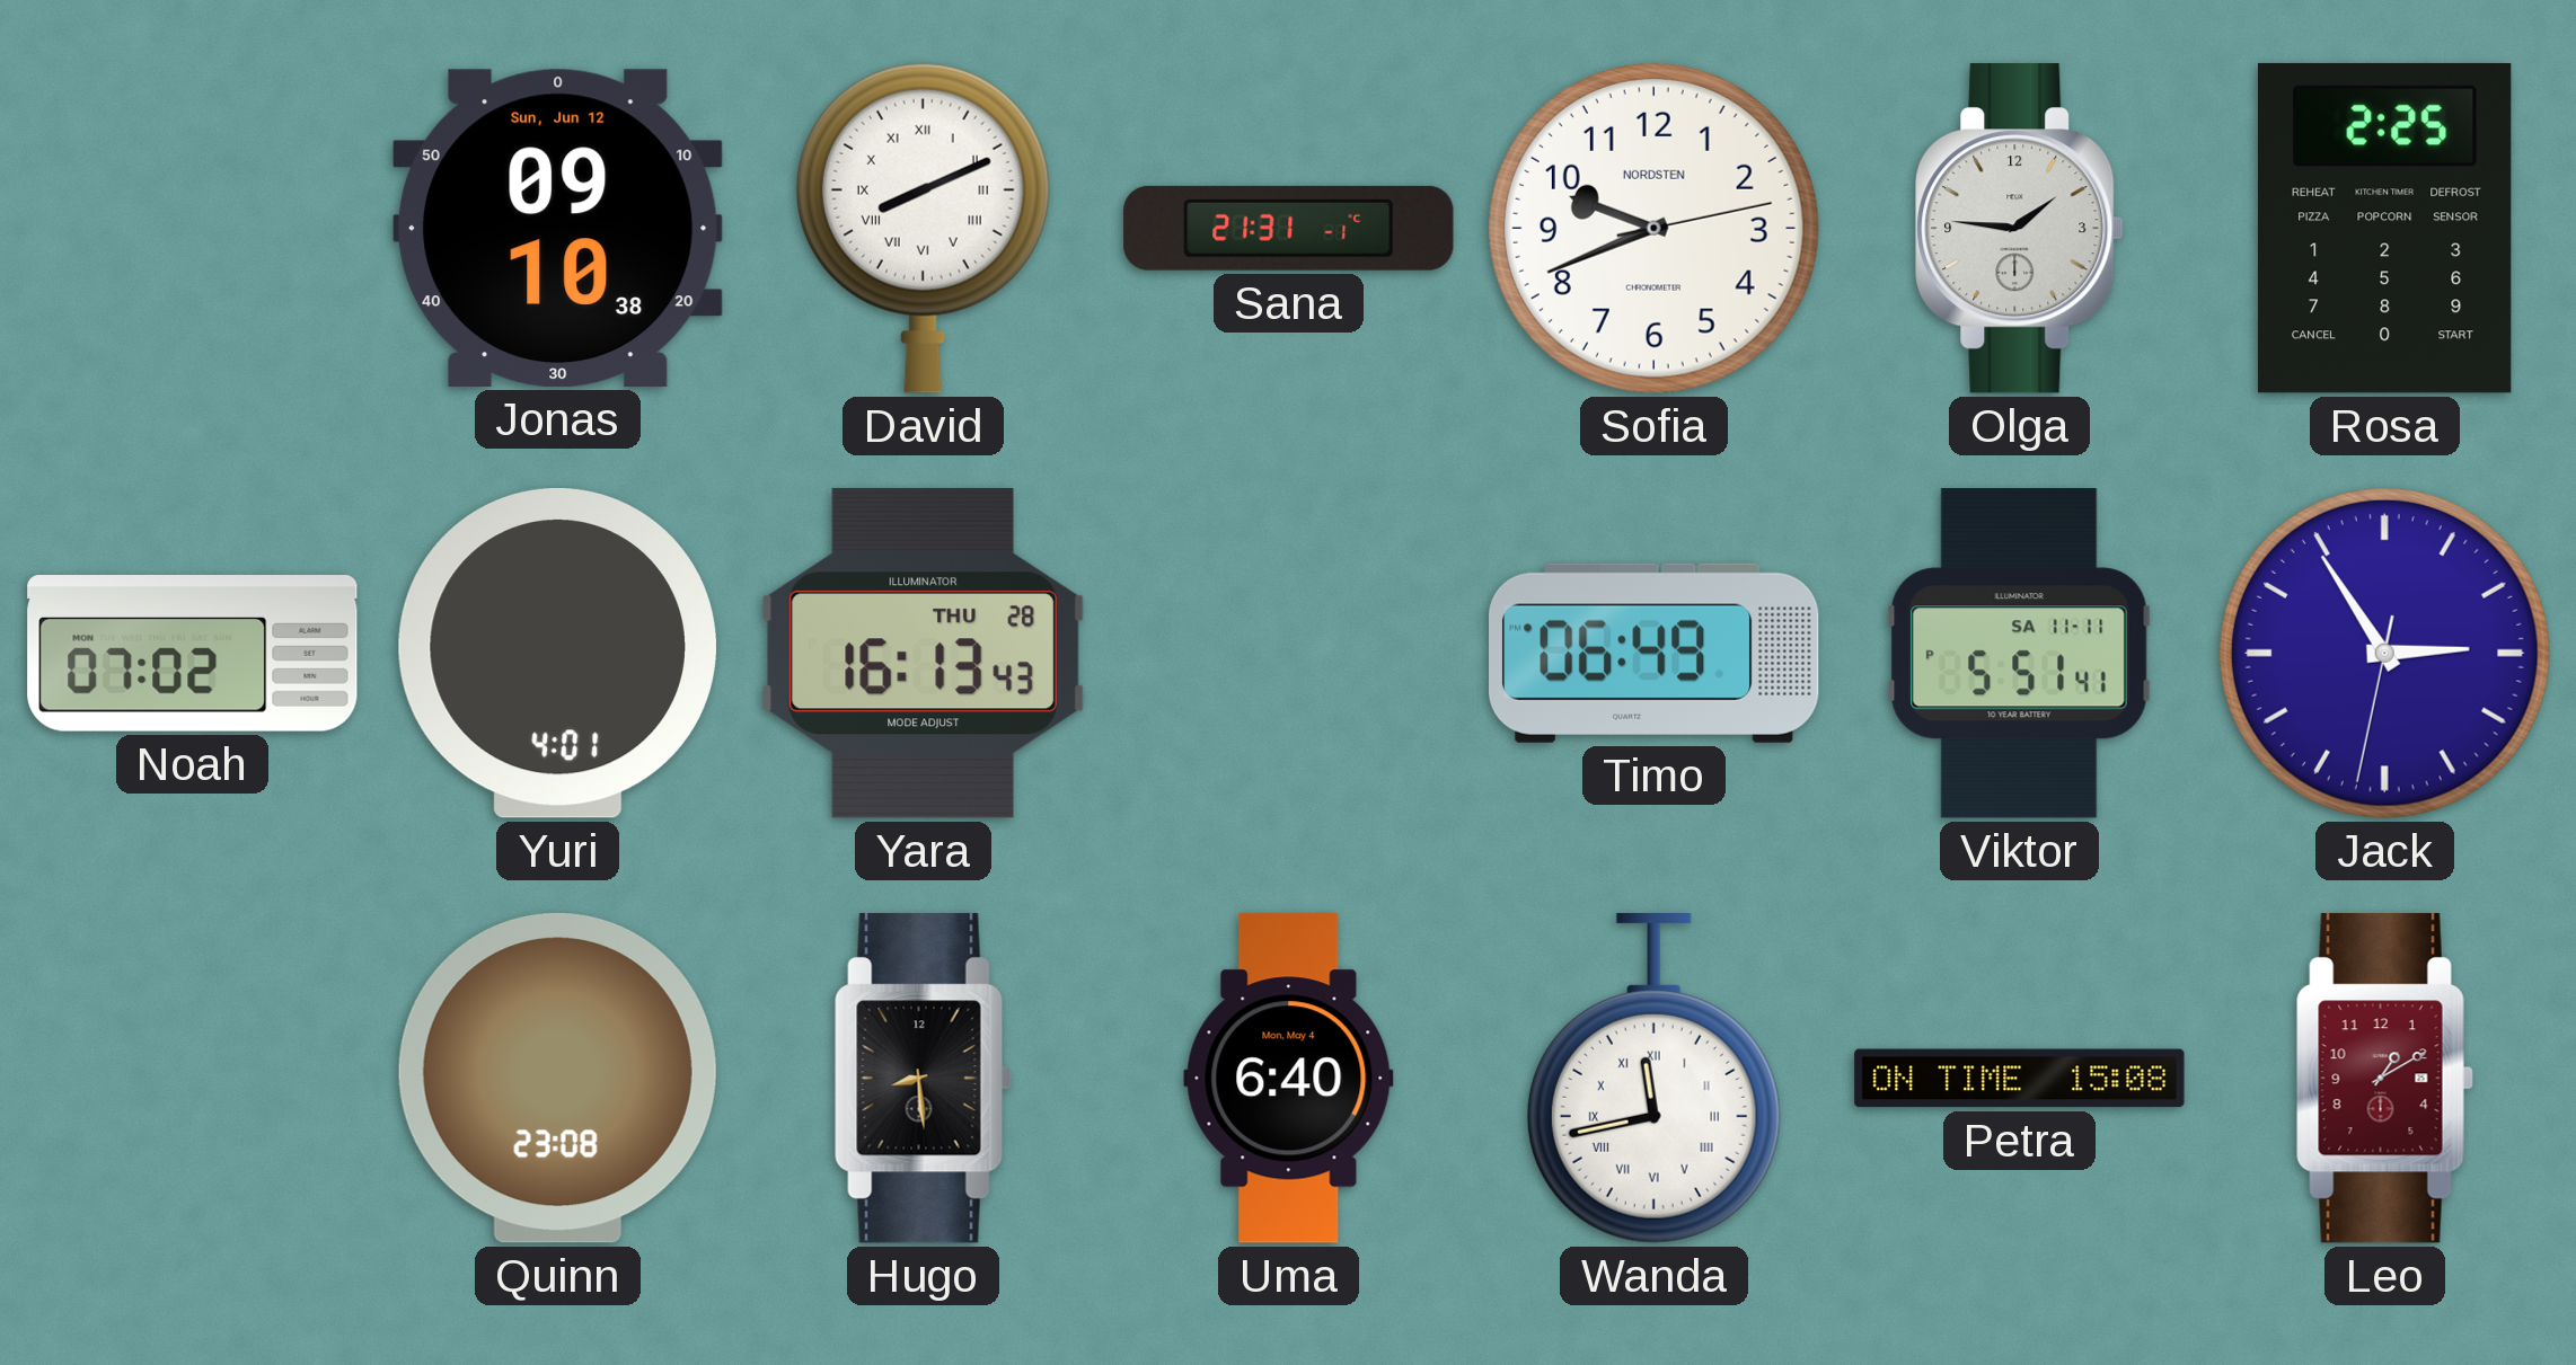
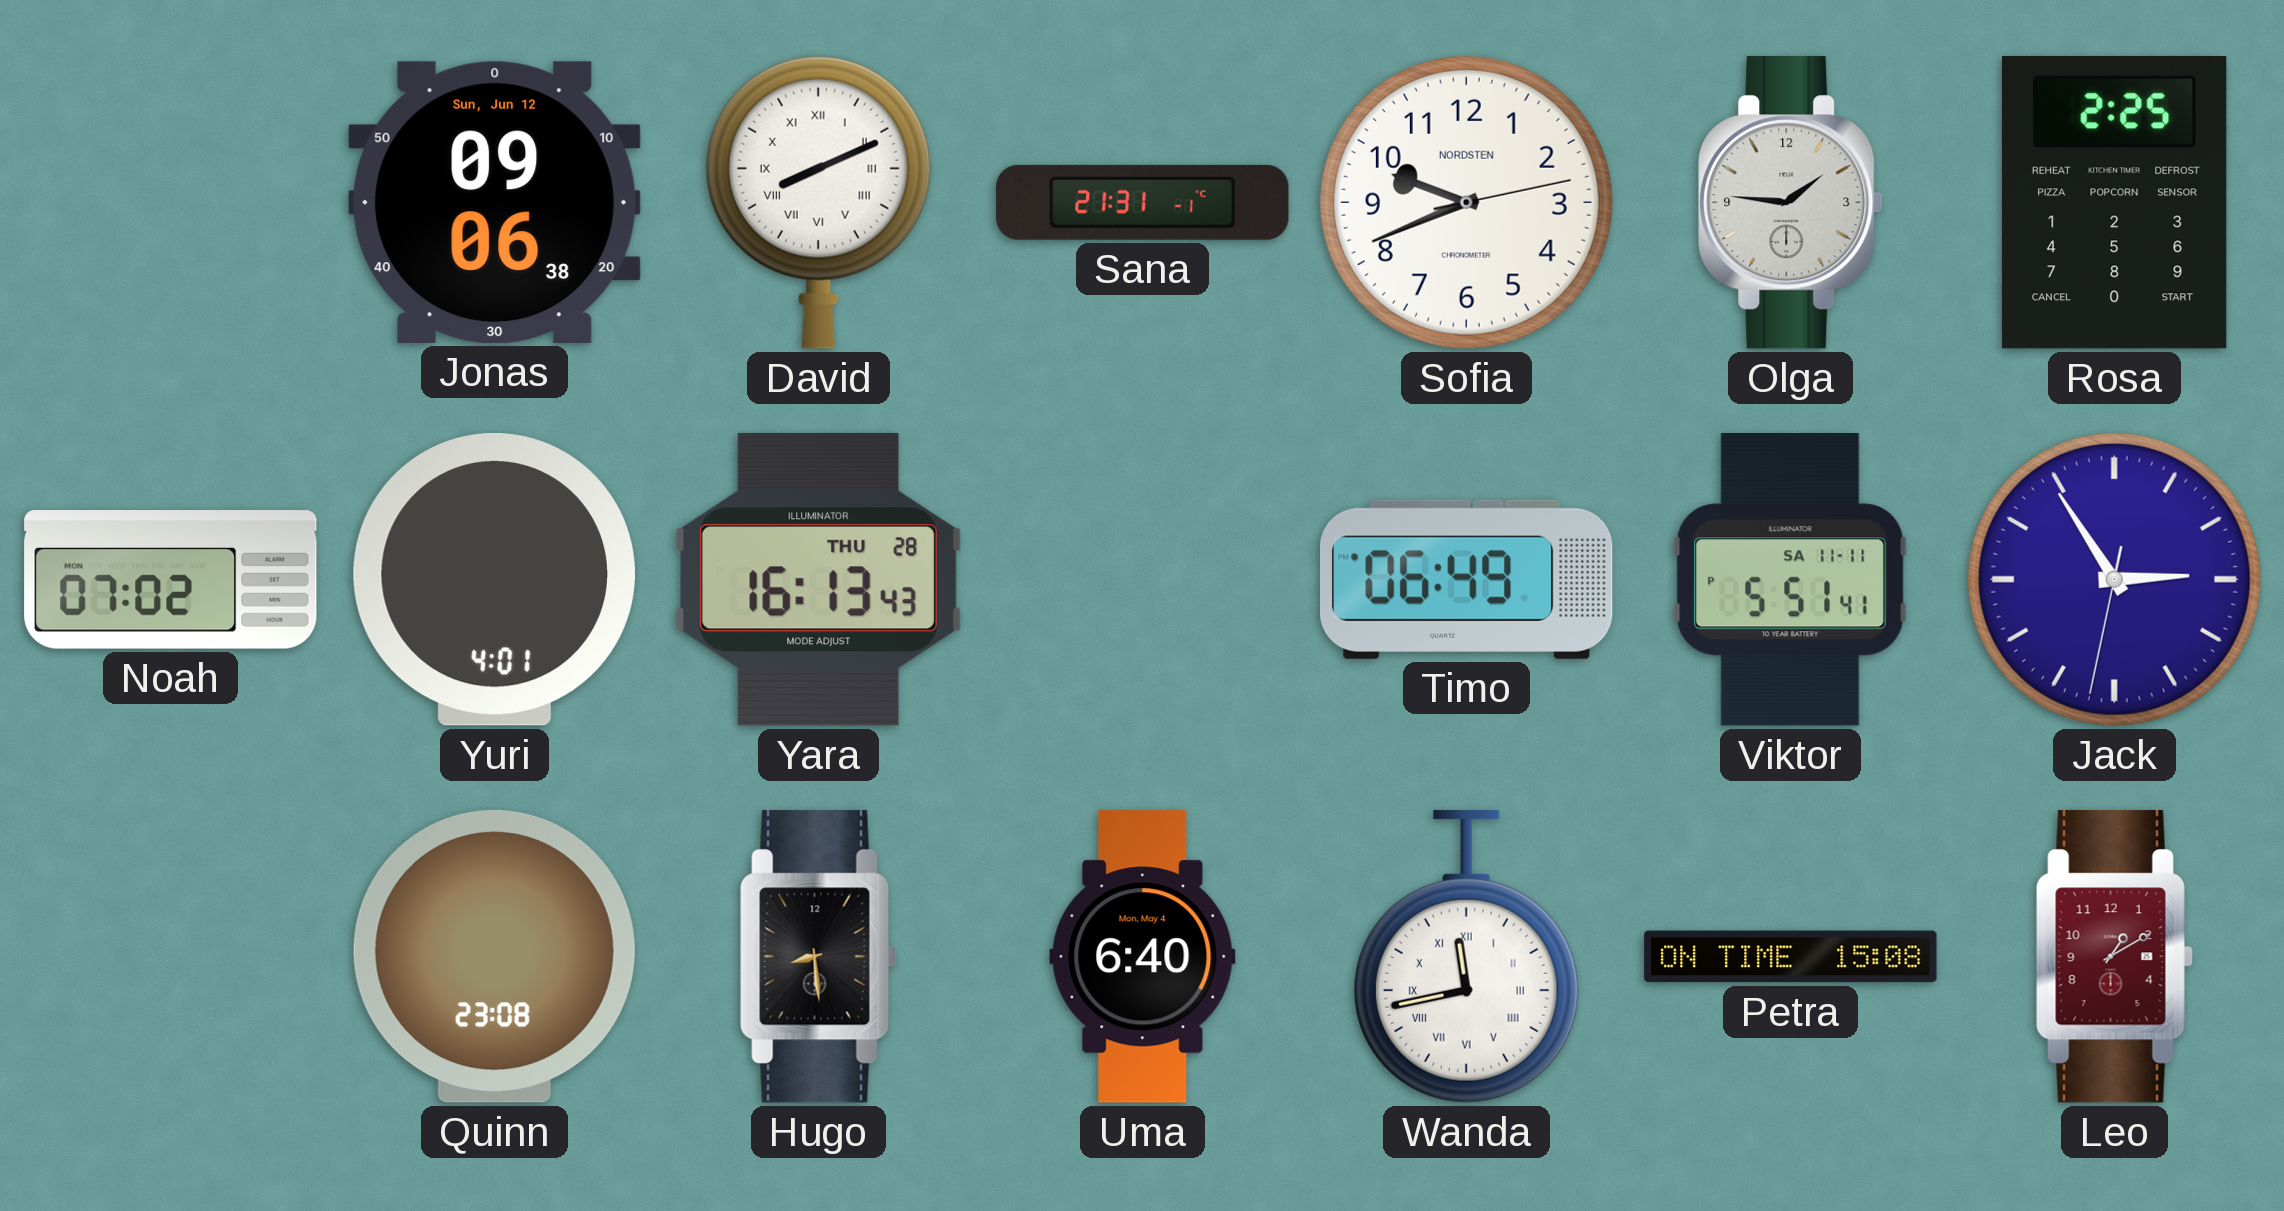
Jonas: 09:10 -> 09:06 (495, 202)
